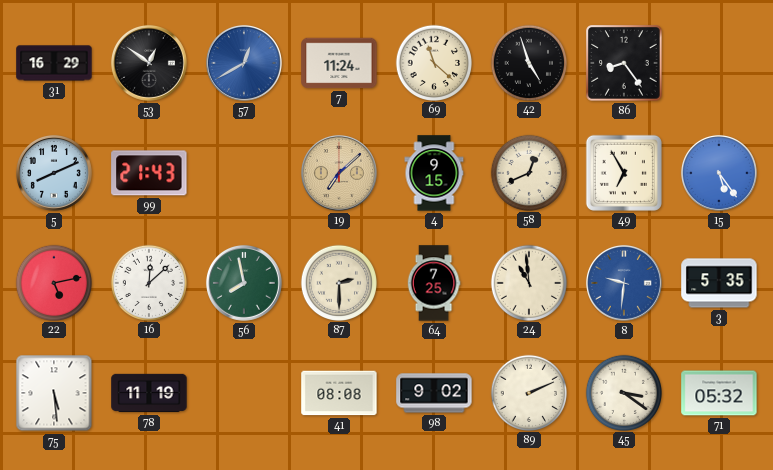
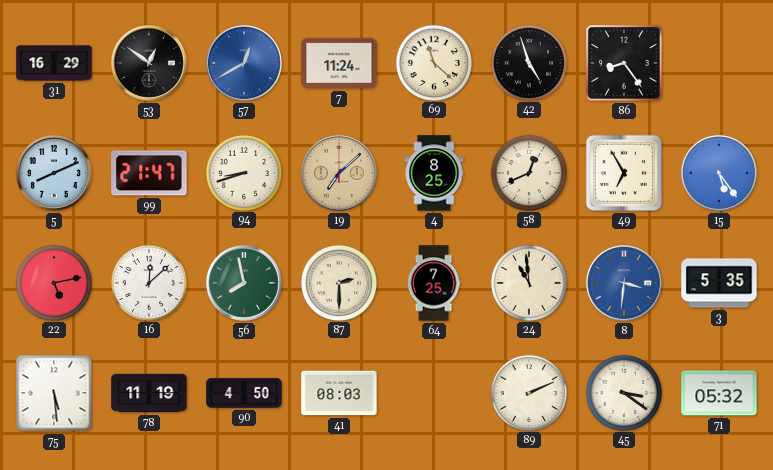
99: 21:43 -> 21:47 (149, 173)
94: none -> 8:42 (243, 172)
4: 9:15 -> 8:25 (434, 173)
8: 9:31 -> 3:31 (624, 283)
90: none -> 4:50 (244, 393)
41: 08:08 -> 08:03 (339, 393)
98: 9:02 -> none (434, 393)
